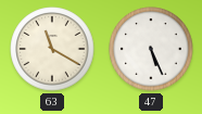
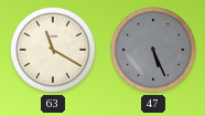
47 dial: white -> grey (153, 50)
